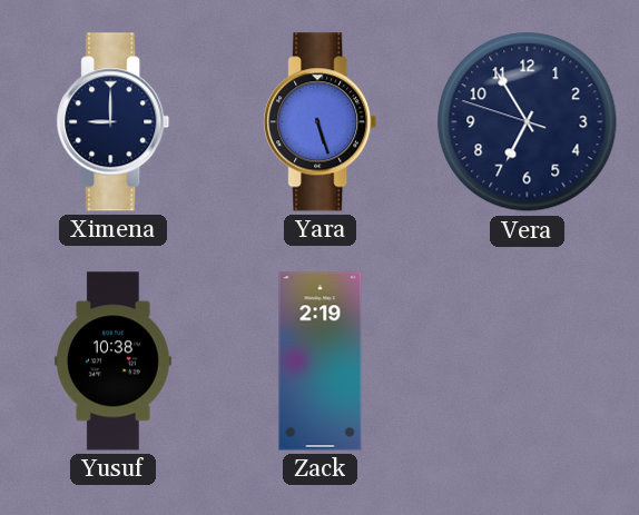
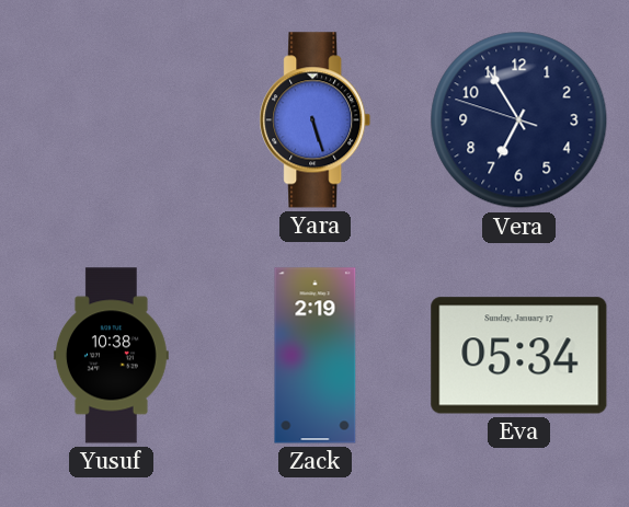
Ximena: 9:00 -> none (114, 122)
Eva: none -> 05:34 (519, 356)
